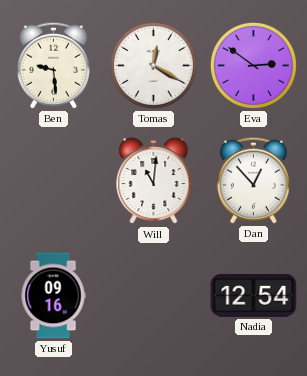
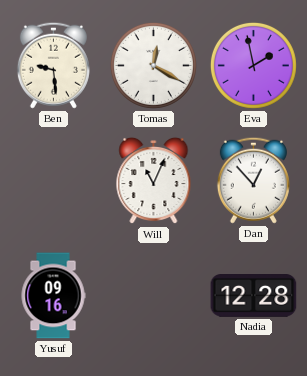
Eva: 2:51 -> 1:58 (253, 65)
Will: 11:01 -> 11:04 (154, 181)
Nadia: 12:54 -> 12:28 (254, 296)
